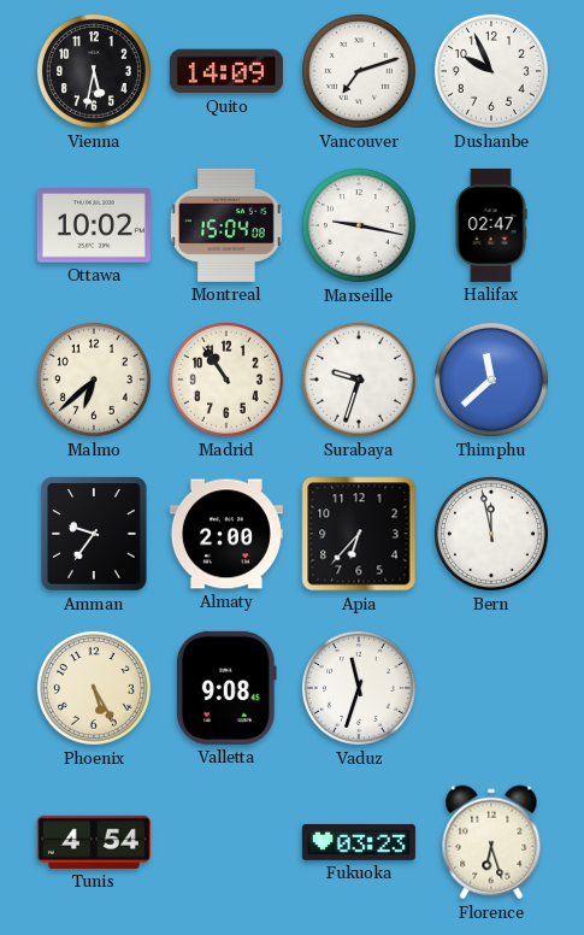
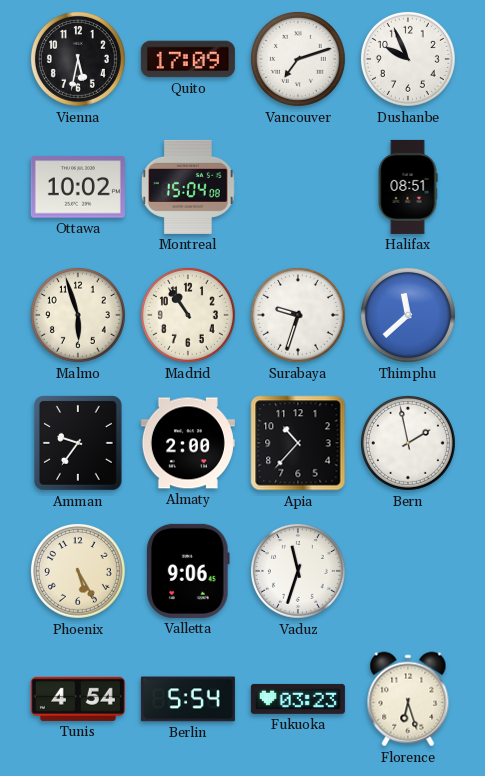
Quito: 14:09 -> 17:09 (188, 59)
Marseille: 9:17 -> none (359, 225)
Halifax: 02:47 -> 08:51 (408, 187)
Malmo: 6:38 -> 5:57 (78, 315)
Apia: 6:37 -> 10:37 (298, 443)
Bern: 11:58 -> 1:58 (408, 443)
Valletta: 9:08 -> 9:06 (189, 571)
Berlin: none -> 5:54 (188, 699)
